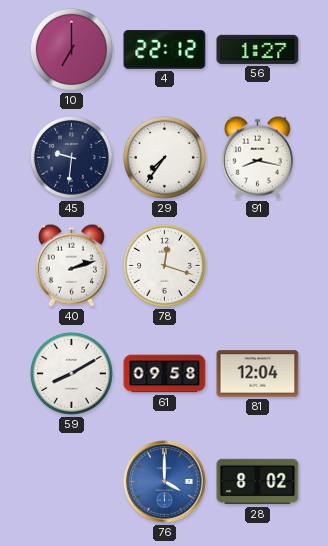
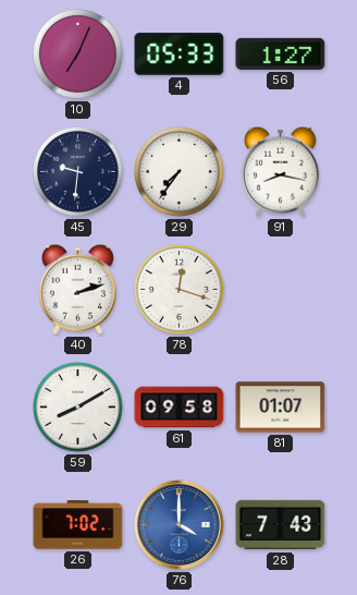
10: 7:00 -> 7:04 (77, 53)
4: 22:12 -> 05:33 (180, 54)
81: 12:04 -> 01:07 (281, 408)
26: none -> 7:02 (78, 525)
28: 8:02 -> 7:43 (281, 525)
